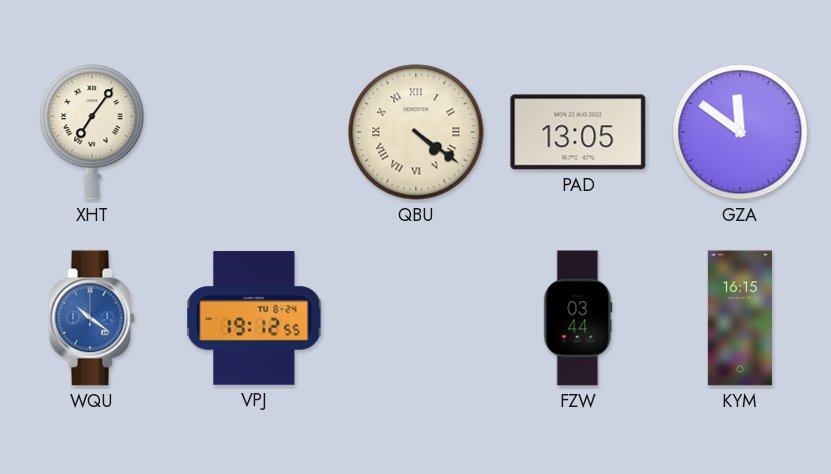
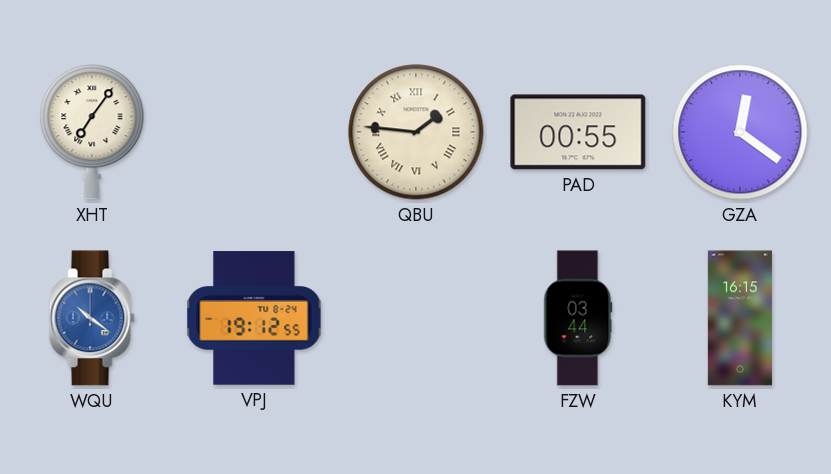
QBU: 4:21 -> 1:46 (416, 132)
PAD: 13:05 -> 00:55 (578, 132)
GZA: 11:51 -> 12:21 (740, 132)
